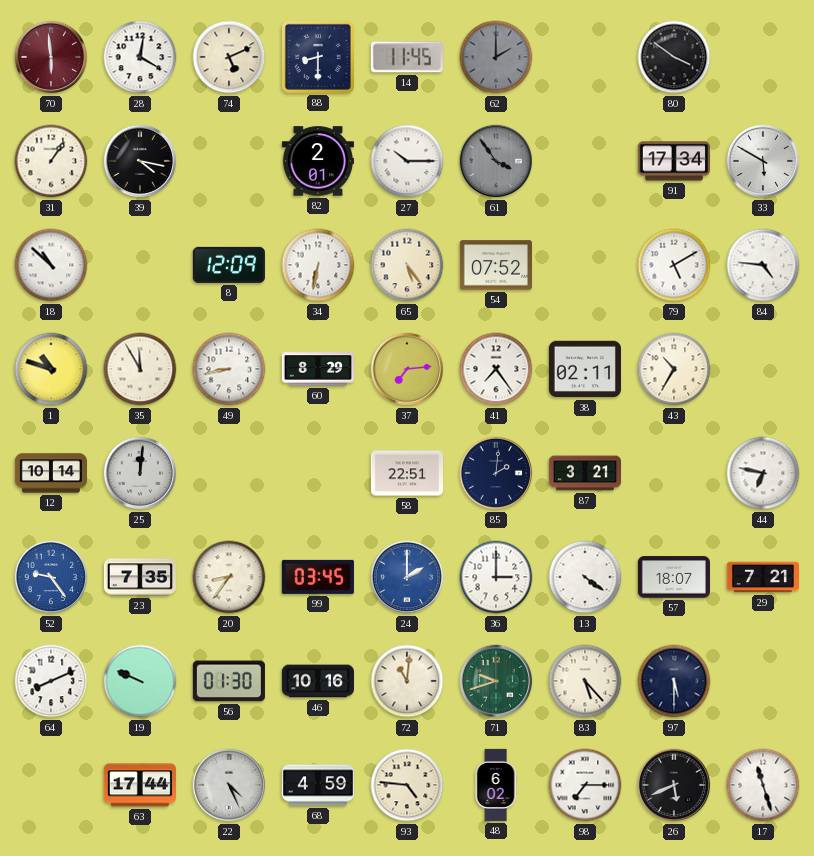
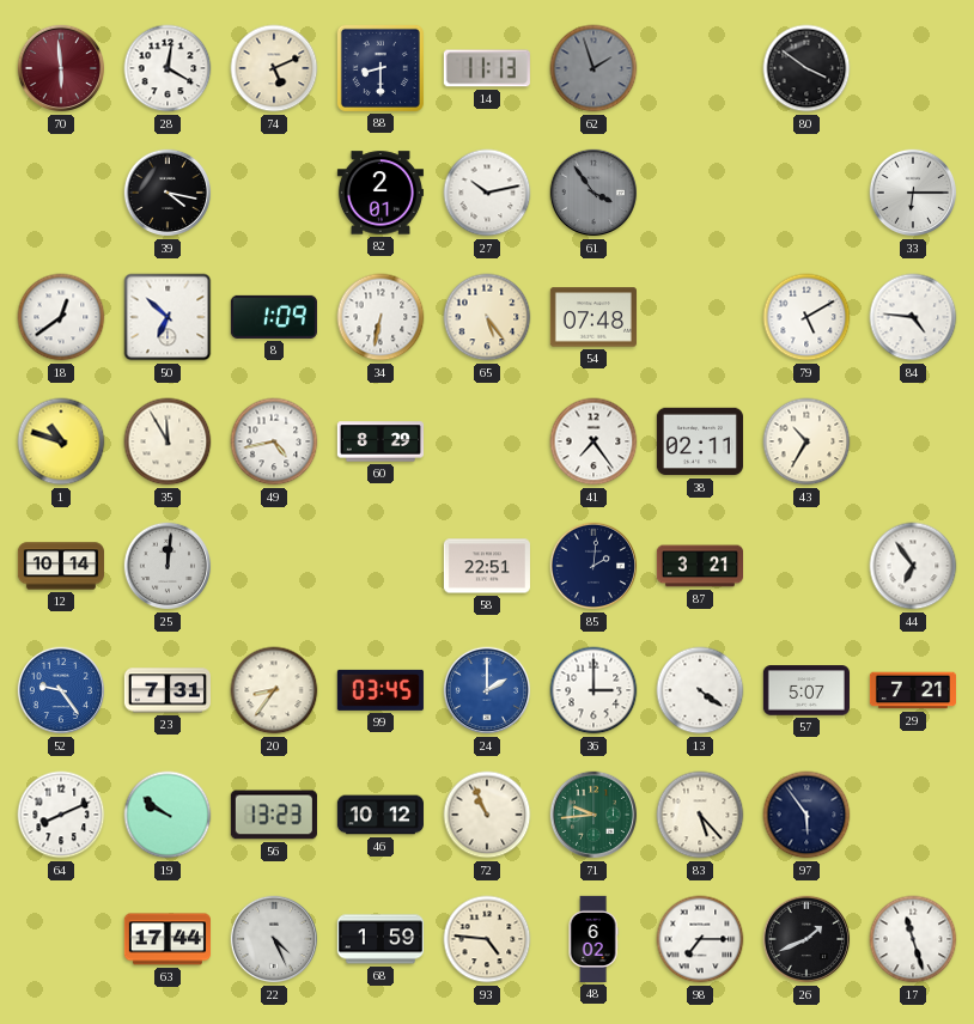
14: 11:45 -> 11:13 (487, 68)
62: 2:00 -> 1:57 (593, 68)
31: 1:06 -> none (51, 161)
27: 10:15 -> 10:13 (487, 193)
91: 17:34 -> none (674, 161)
33: 5:50 -> 6:15 (913, 193)
18: 10:52 -> 12:39 (61, 317)
50: none -> 6:52 (168, 317)
8: 12:09 -> 1:09 (274, 317)
54: 07:52 -> 07:48 (593, 317)
49: 8:43 -> 4:43 (274, 441)
37: 7:14 -> none (407, 369)
44: 6:47 -> 6:54 (913, 566)
23: 7:35 -> 7:31 (168, 690)
57: 18:07 -> 5:07 (806, 690)
19: 9:49 -> 9:51 (168, 815)
56: 01:30 -> 13:23 (274, 815)
46: 10:16 -> 10:12 (381, 815)
72: 11:01 -> 10:56 (487, 815)
71: 9:42 -> 9:44 (593, 815)
97: 5:30 -> 5:54 (806, 815)
68: 4:59 -> 1:59 (381, 939)
26: 5:41 -> 1:41 (806, 939)
